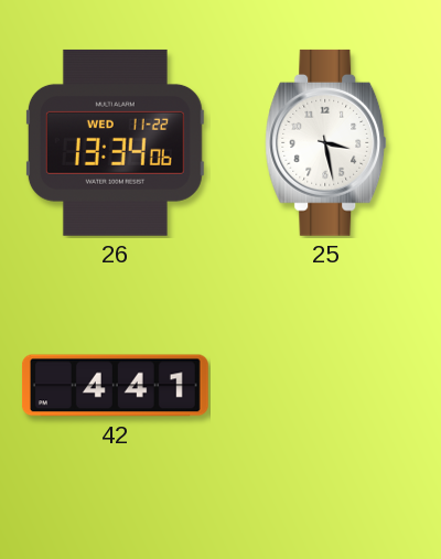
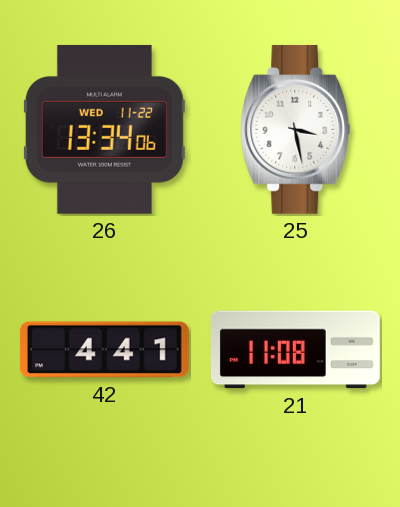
21: none -> 11:08 (295, 350)
